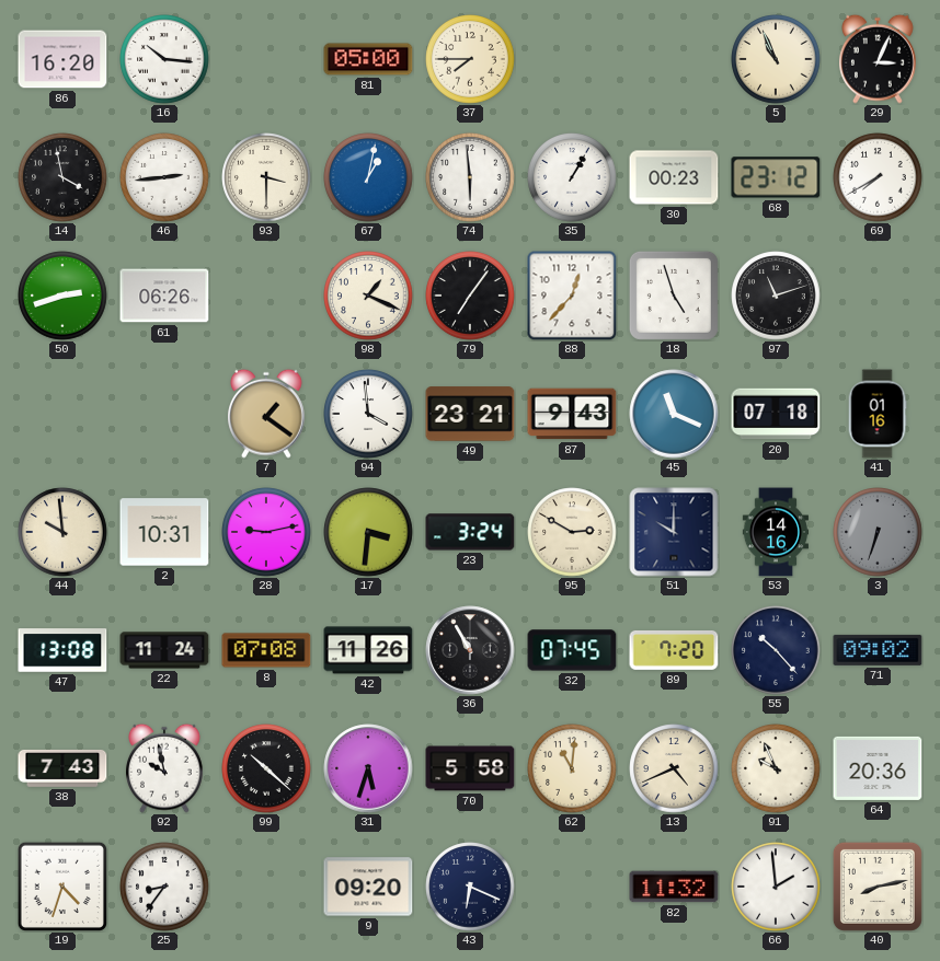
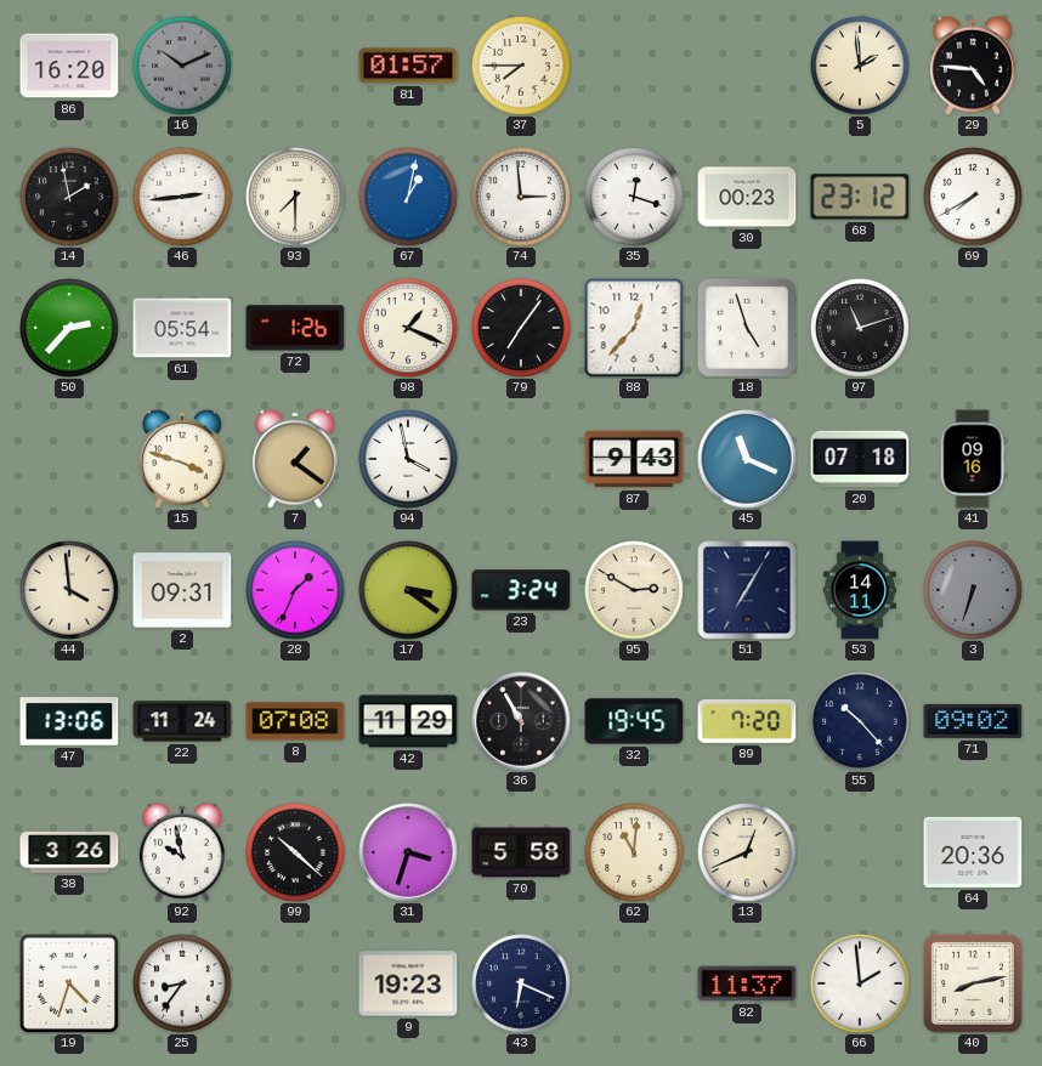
16: 10:16 -> 10:11 (182, 66)
16 dial: white -> grey (182, 66)
81: 05:00 -> 01:57 (408, 66)
5: 10:56 -> 1:59 (860, 66)
29: 3:04 -> 4:46 (974, 66)
14: 3:58 -> 1:58 (69, 197)
93: 3:30 -> 7:30 (295, 197)
74: 5:59 -> 2:59 (521, 197)
35: 1:05 -> 12:18 (634, 197)
50: 2:42 -> 2:37 (69, 328)
61: 06:26 -> 05:54 (182, 328)
72: none -> 1:26 (295, 328)
15: none -> 3:48 (183, 459)
94: 3:59 -> 3:58 (408, 459)
49: 23:21 -> none (470, 414)
41: 01:16 -> 09:16 (973, 459)
44: 9:59 -> 3:59 (69, 590)
2: 10:31 -> 09:31 (182, 590)
28: 9:13 -> 1:34 (295, 590)
17: 3:31 -> 3:21 (408, 590)
51: 10:00 -> 7:05 (747, 590)
53: 14:16 -> 14:11 (860, 590)
47: 13:08 -> 13:06 (69, 721)
42: 11:26 -> 11:29 (408, 721)
32: 07:45 -> 19:45 (634, 721)
38: 7:43 -> 3:26 (69, 852)
31: 5:33 -> 3:33 (408, 852)
13: 4:41 -> 12:41 (747, 852)
91: 9:56 -> none (776, 768)
9: 09:20 -> 19:23 (408, 983)
82: 11:32 -> 11:37 (747, 983)
